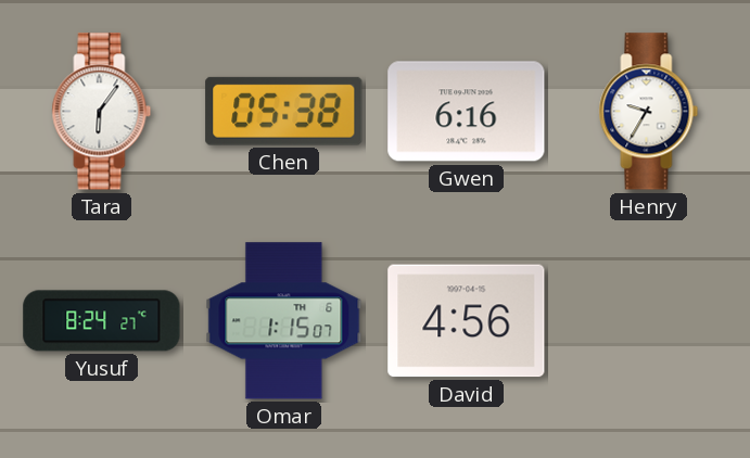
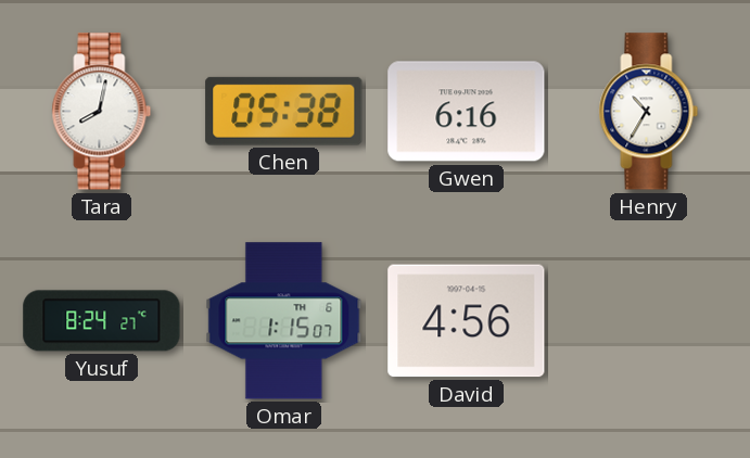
Tara: 6:06 -> 8:02 (102, 112)
Henry: 9:35 -> 10:35 (649, 112)
